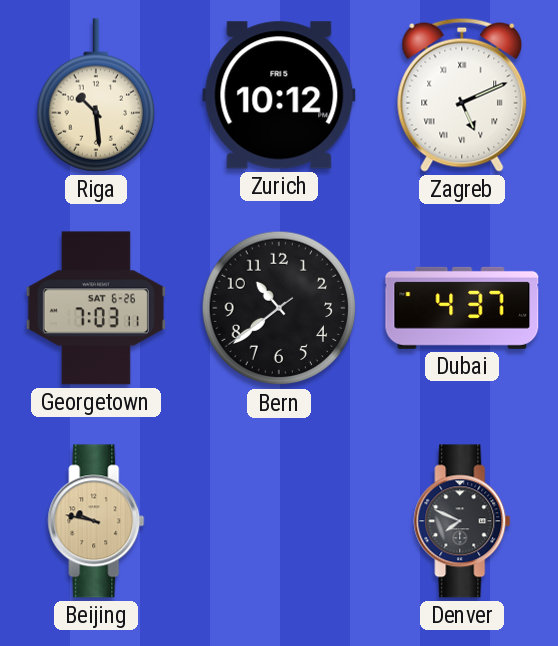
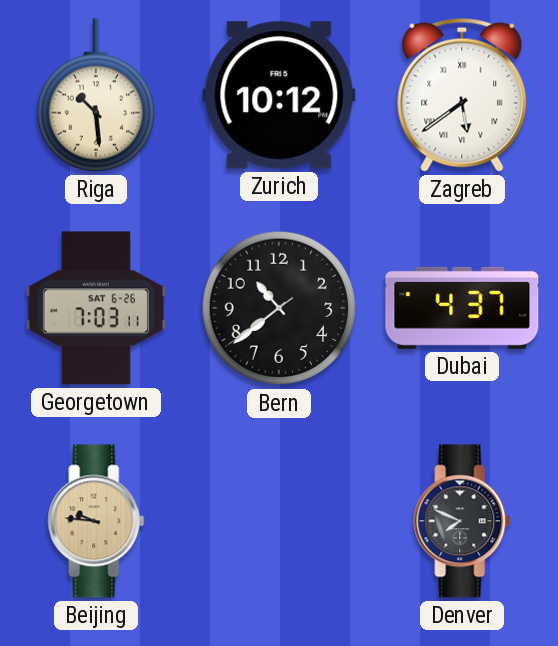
Zagreb: 5:11 -> 5:39 (462, 95)
Beijing: 9:47 -> 9:46 (96, 521)
